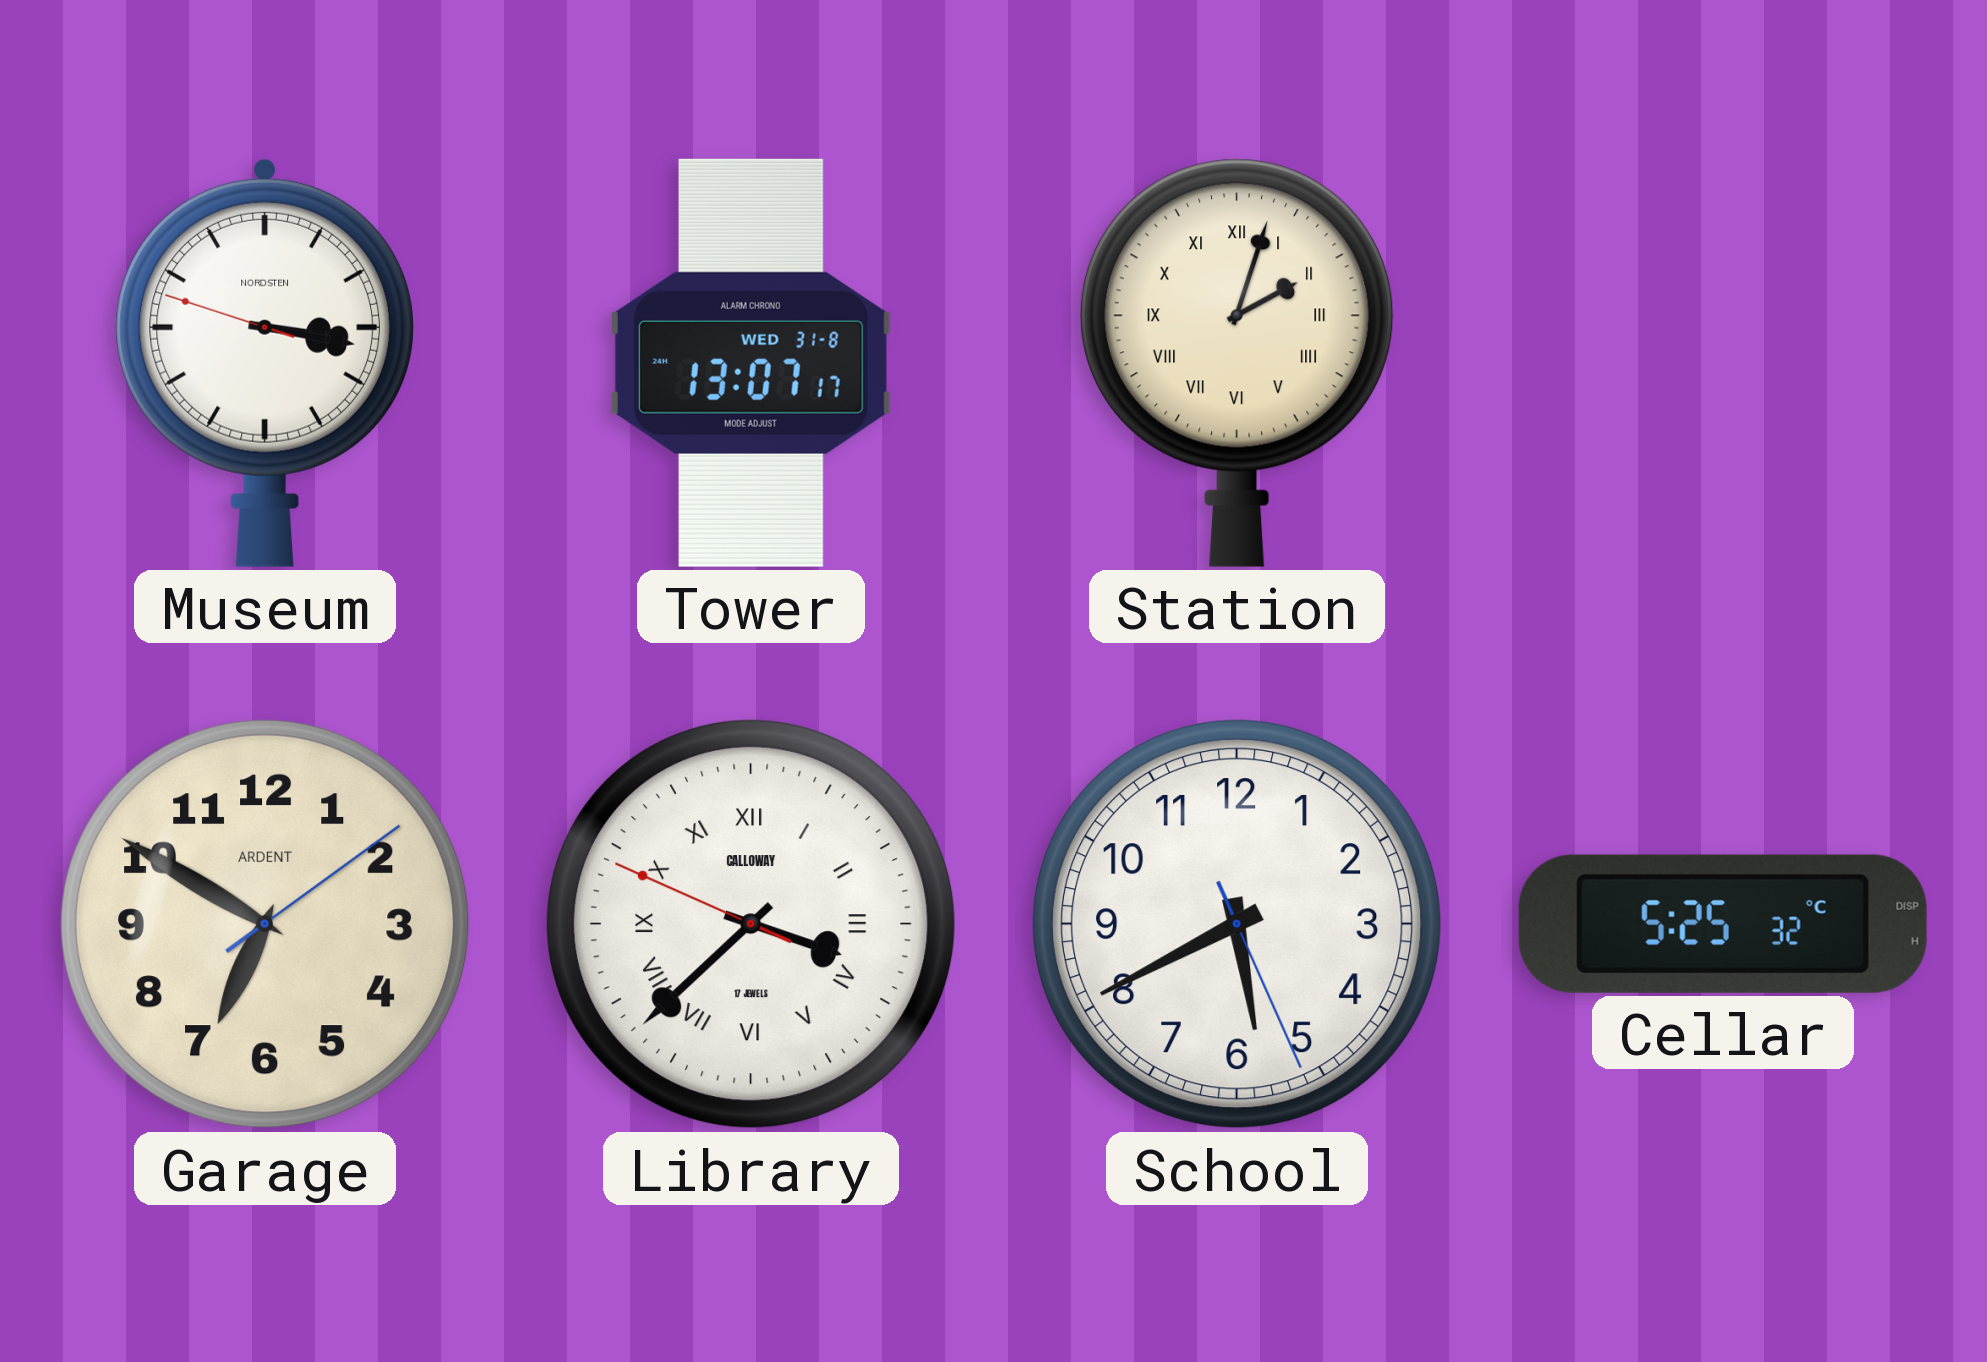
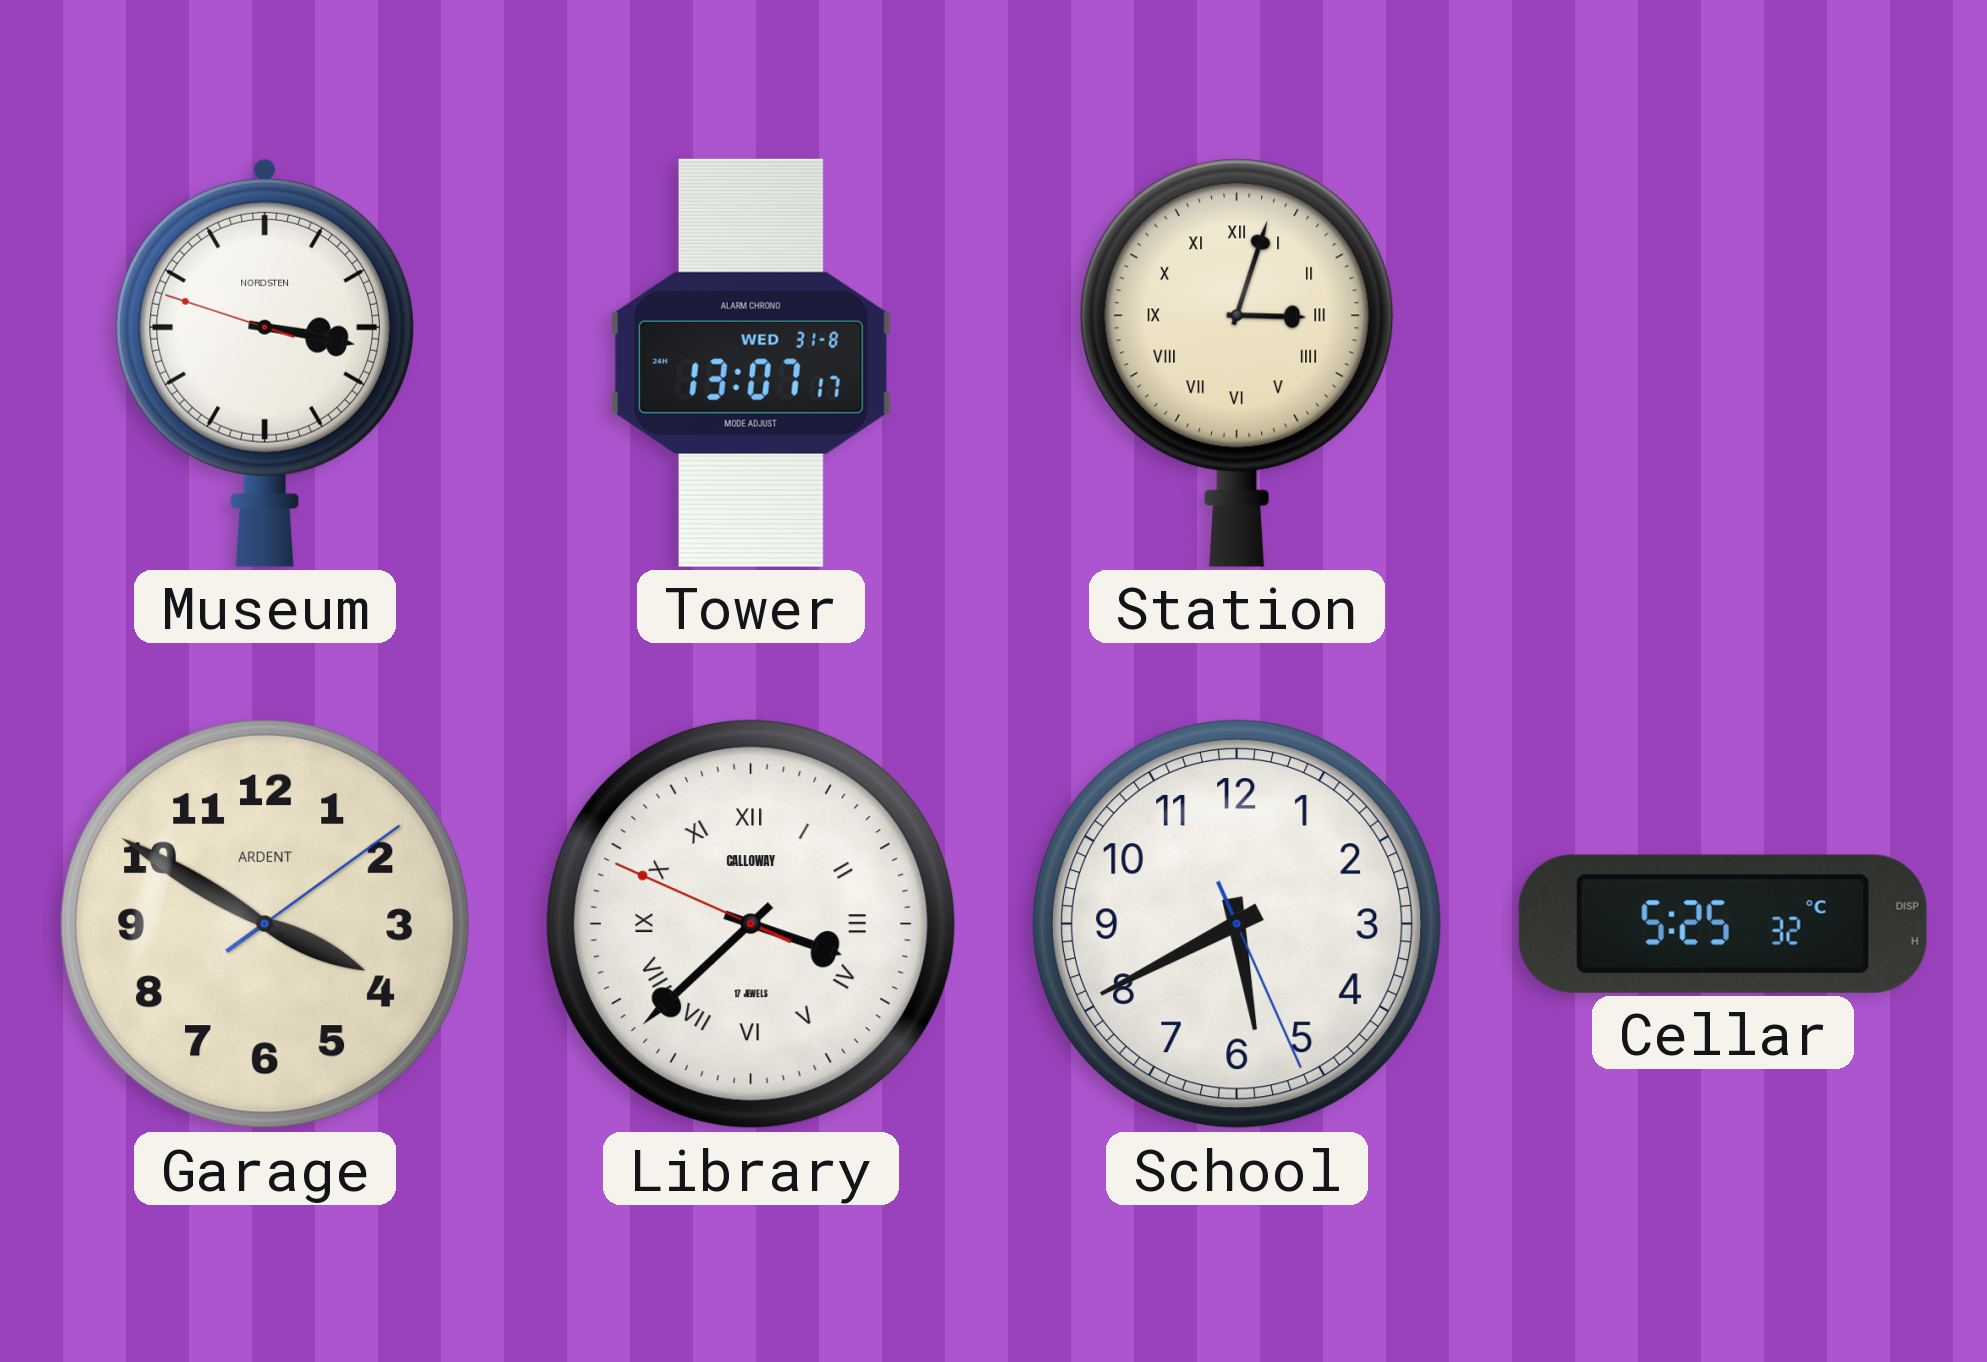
Station: 2:03 -> 3:03 (1238, 363)
Garage: 6:50 -> 3:50 (265, 924)
